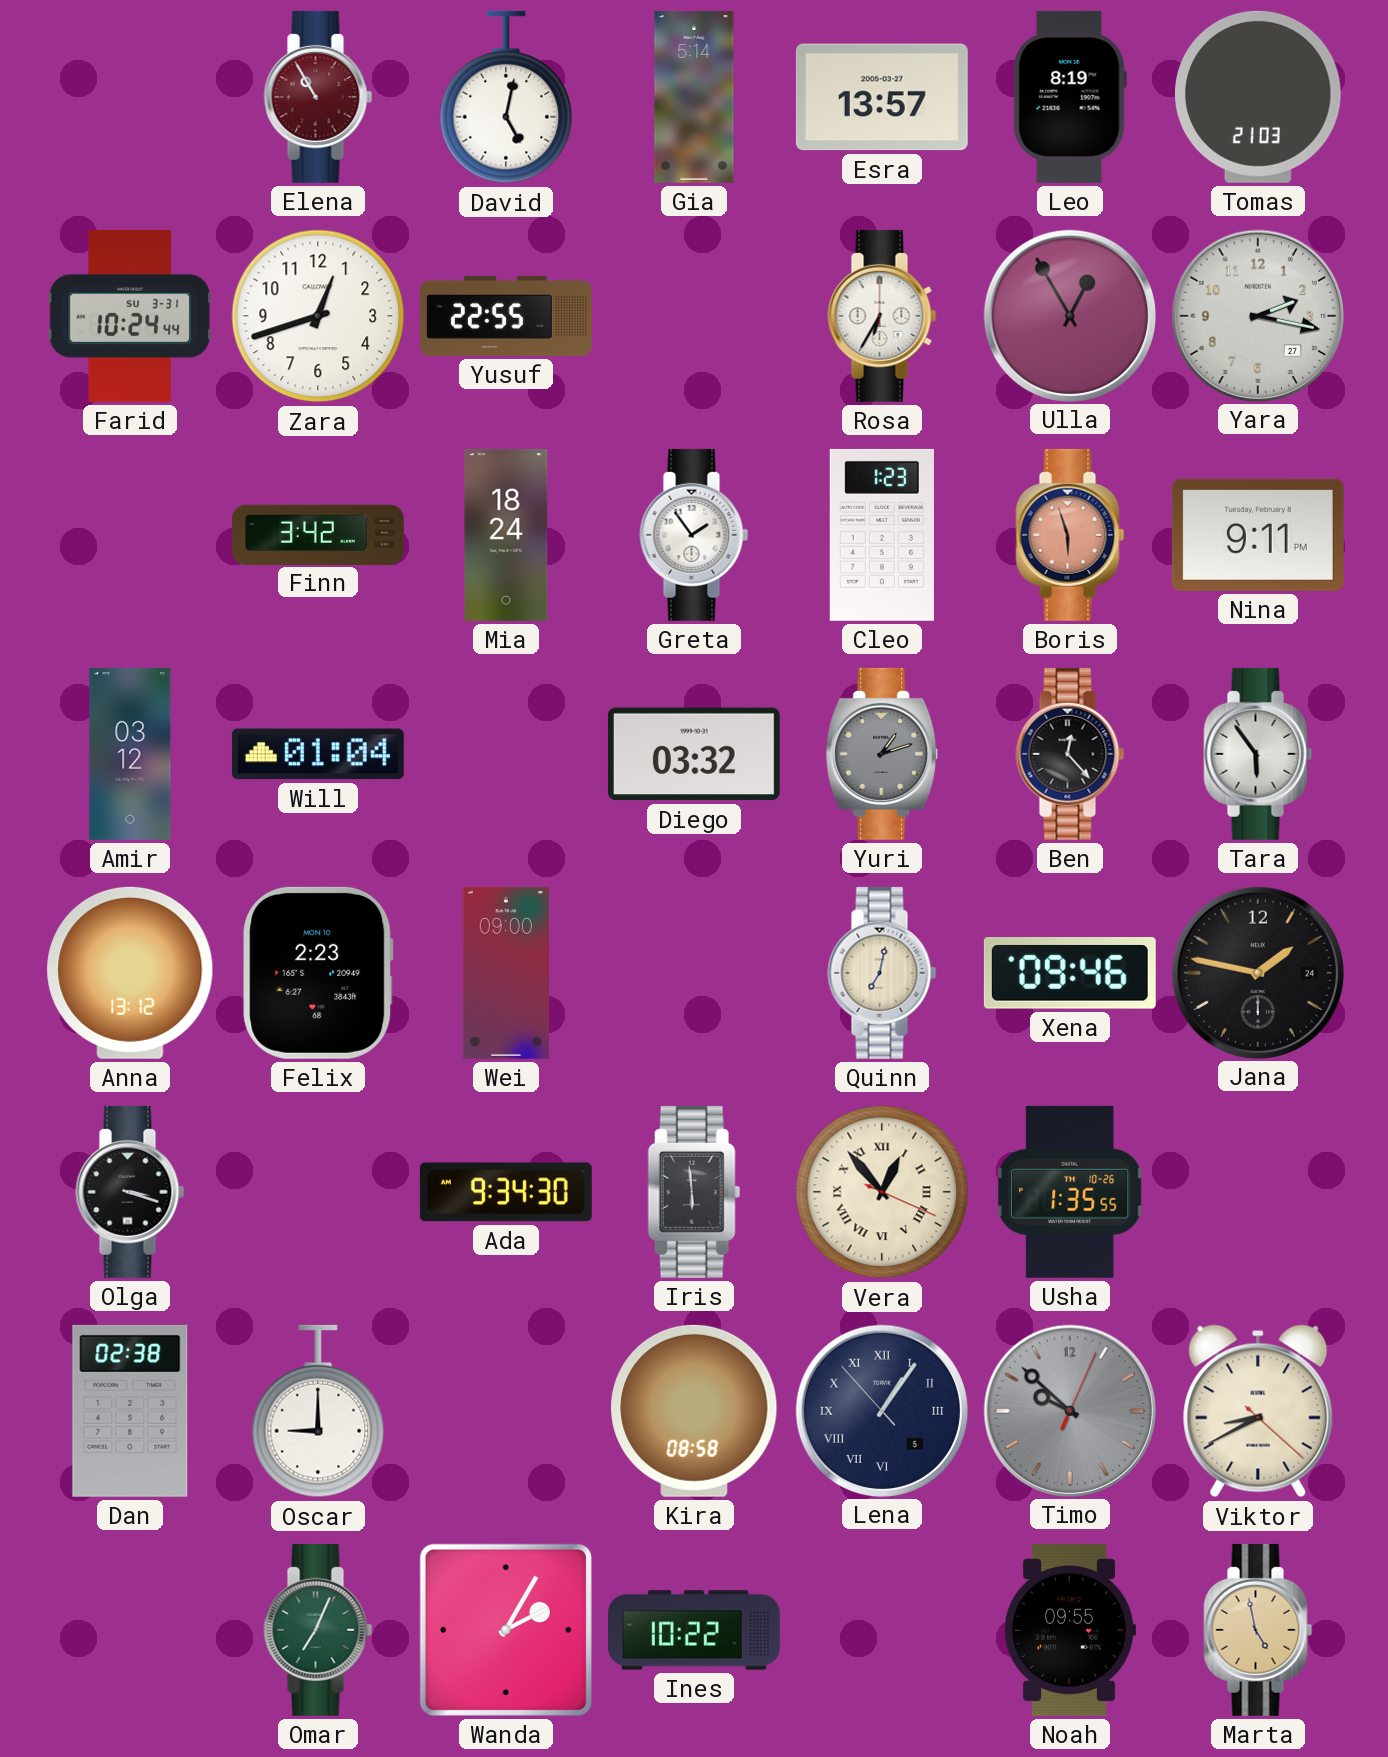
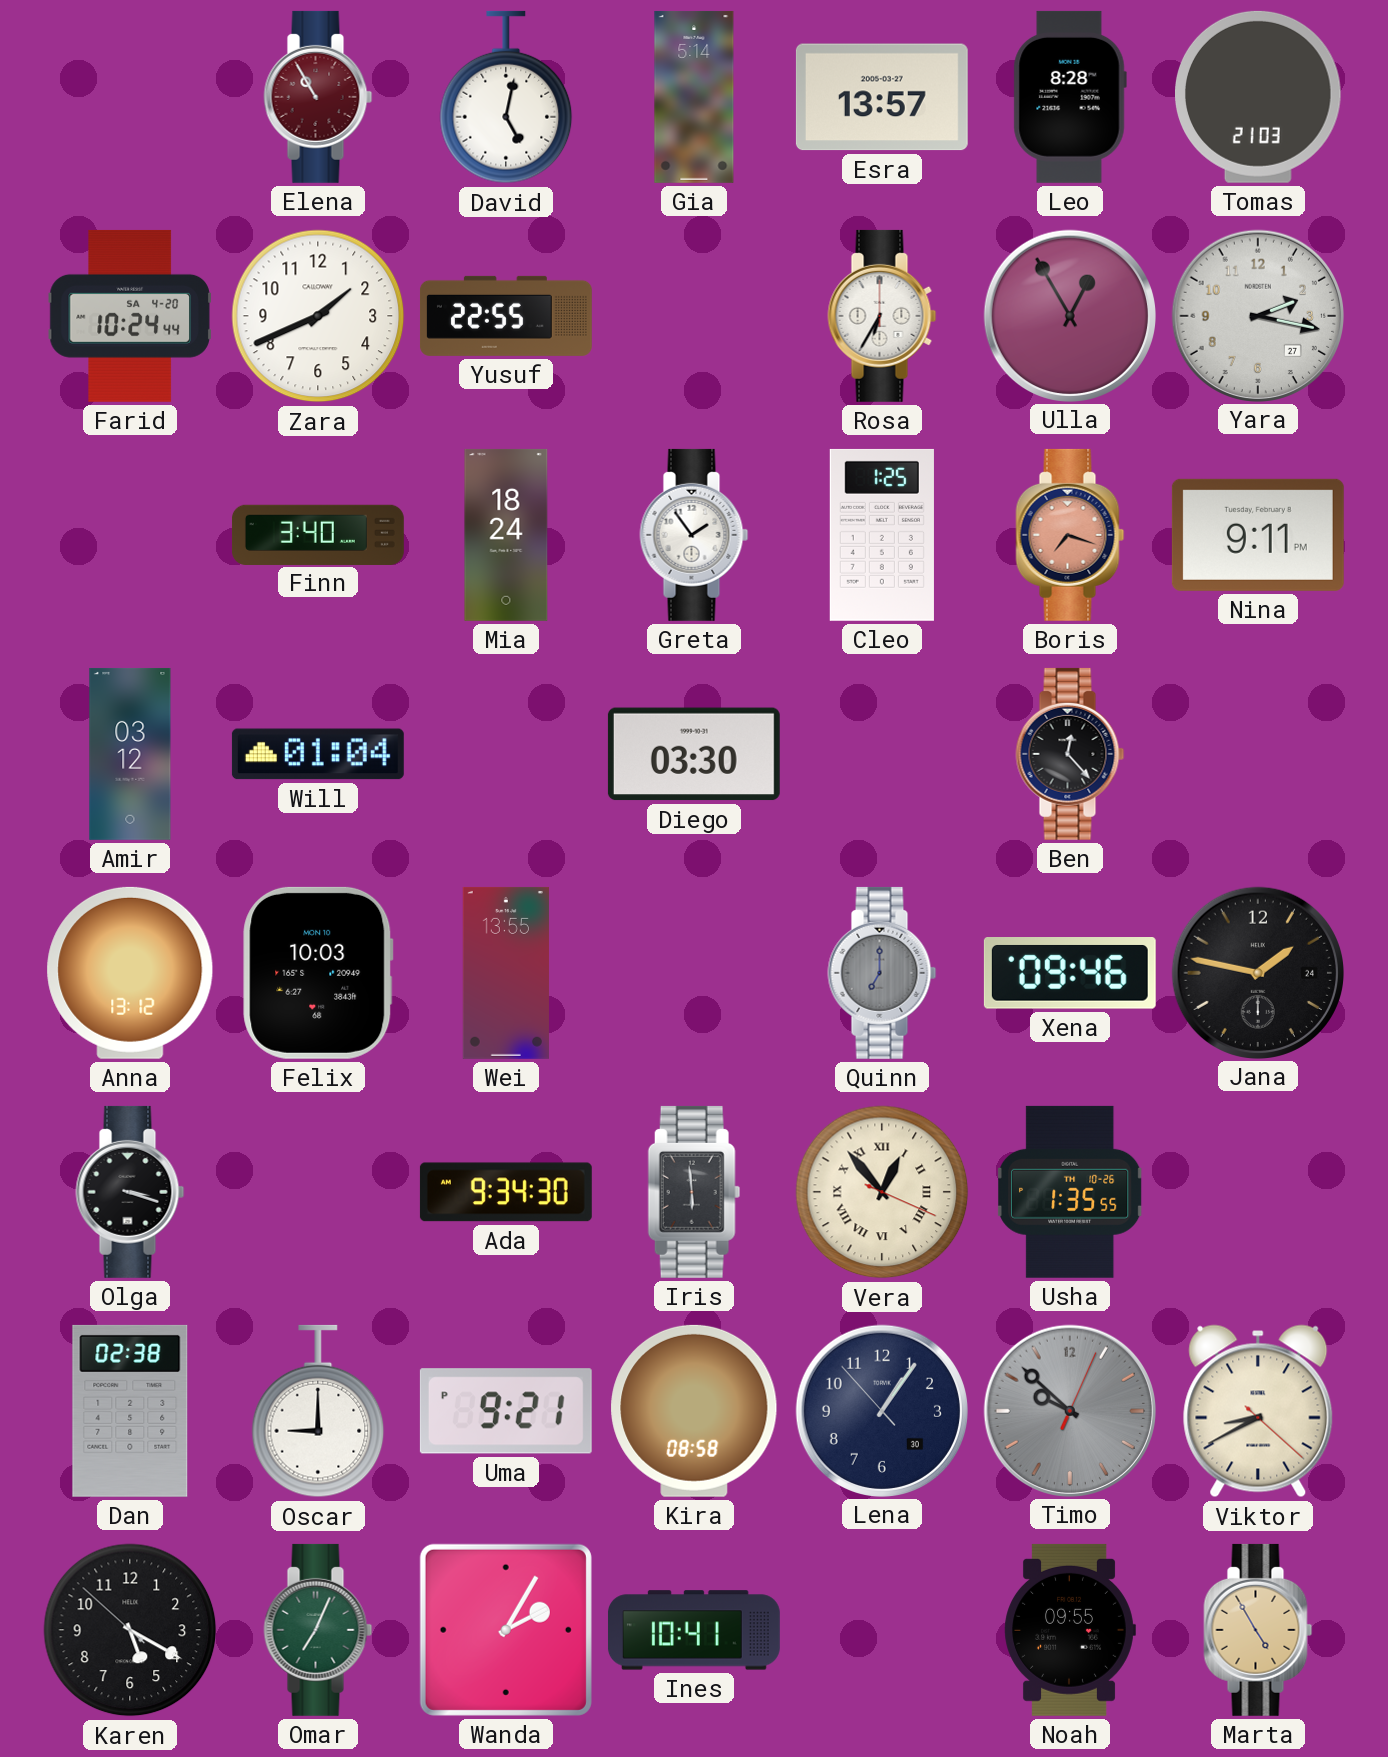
Leo: 8:19 -> 8:28 (1070, 97)
Farid date: SU 3-31 -> SA 4-20 (130, 316)
Zara: 12:42 -> 1:41 (318, 316)
Finn: 3:42 -> 3:40 (318, 534)
Cleo: 1:23 -> 1:25 (882, 535)
Boris: 5:57 -> 7:18 (1070, 535)
Diego: 03:32 -> 03:30 (694, 754)
Yuri: 1:12 -> none (882, 754)
Tara: 5:54 -> none (1258, 754)
Felix: 2:23 -> 10:03 (318, 973)
Wei: 09:00 -> 13:55 (506, 973)
Quinn: 7:02 -> 7:00 (882, 973)
Quinn dial: cream -> grey (882, 973)
Uma: none -> 9:21 (506, 1411)
Lena date: 5 -> 30 (881, 1410)
Lena numerals: Roman -> Arabic (881, 1410)
Karen: none -> 5:19 (130, 1630)
Ines: 10:22 -> 10:41 (694, 1630)
Marta: 4:58 -> 4:55 (1258, 1630)
